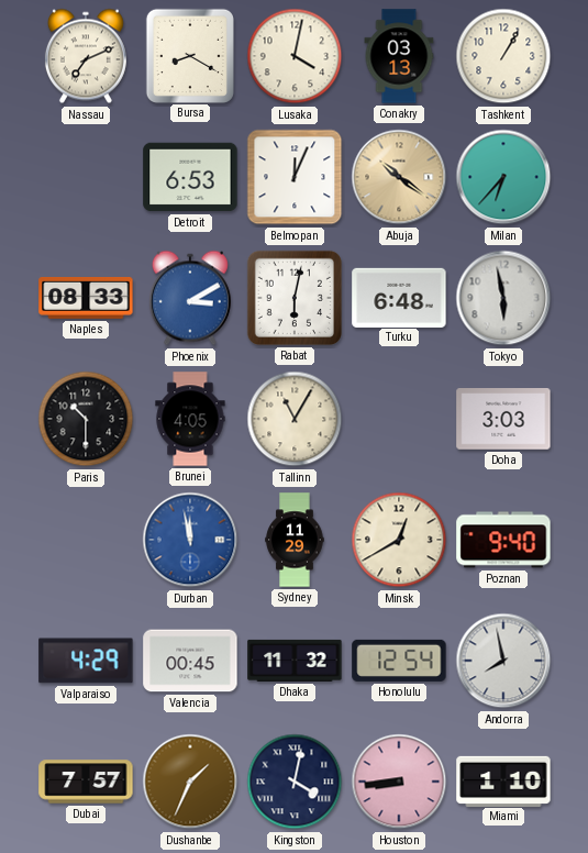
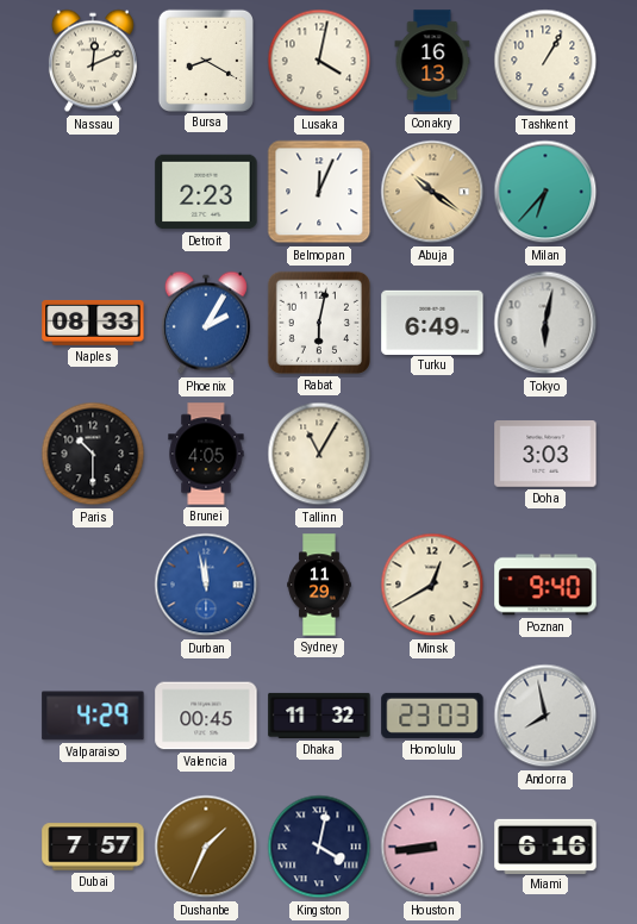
Nassau: 7:11 -> 12:11 (93, 61)
Conakry: 03:13 -> 16:13 (432, 61)
Detroit: 6:53 -> 2:23 (206, 192)
Phoenix: 3:10 -> 2:05 (206, 323)
Turku: 6:48 -> 6:49 (432, 321)
Tokyo: 5:58 -> 6:02 (545, 323)
Honolulu: 12:54 -> 23:03 (432, 716)
Miami: 1:10 -> 6:16 (545, 845)
